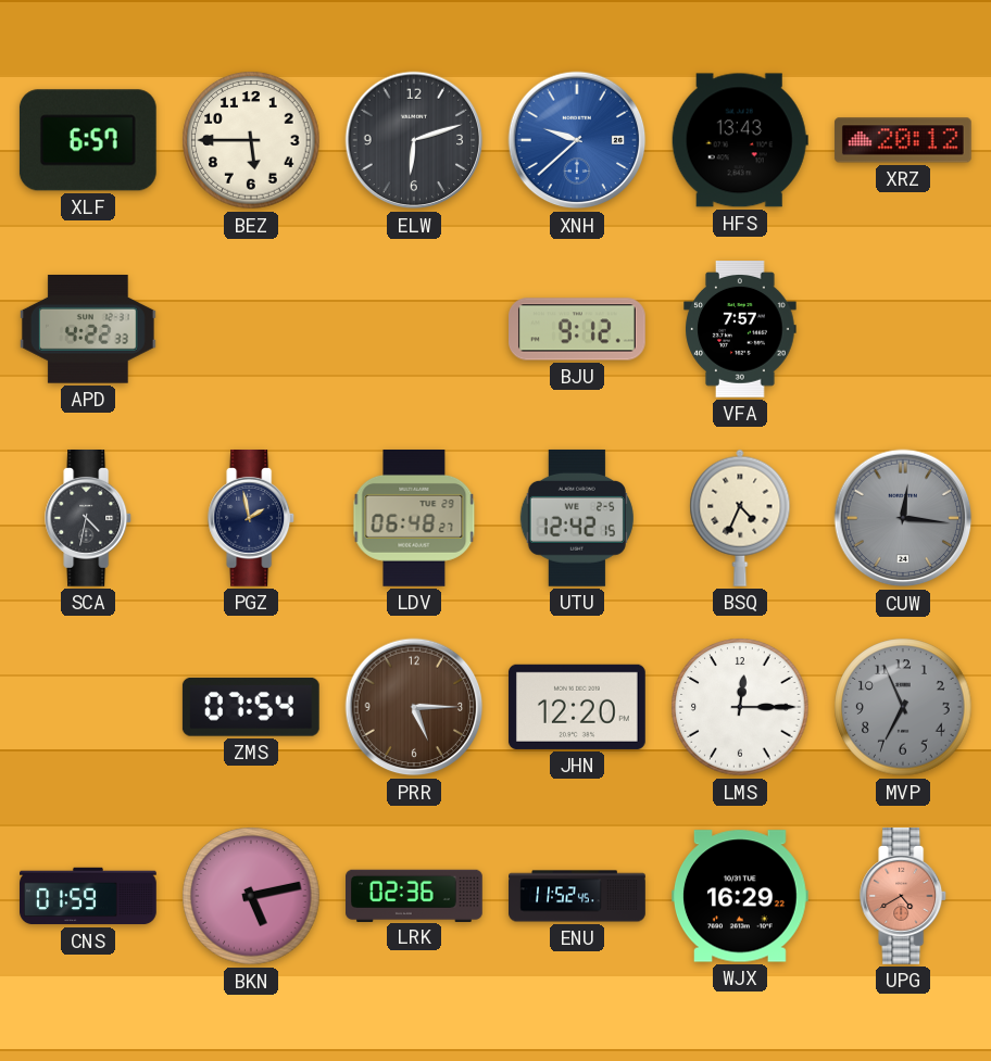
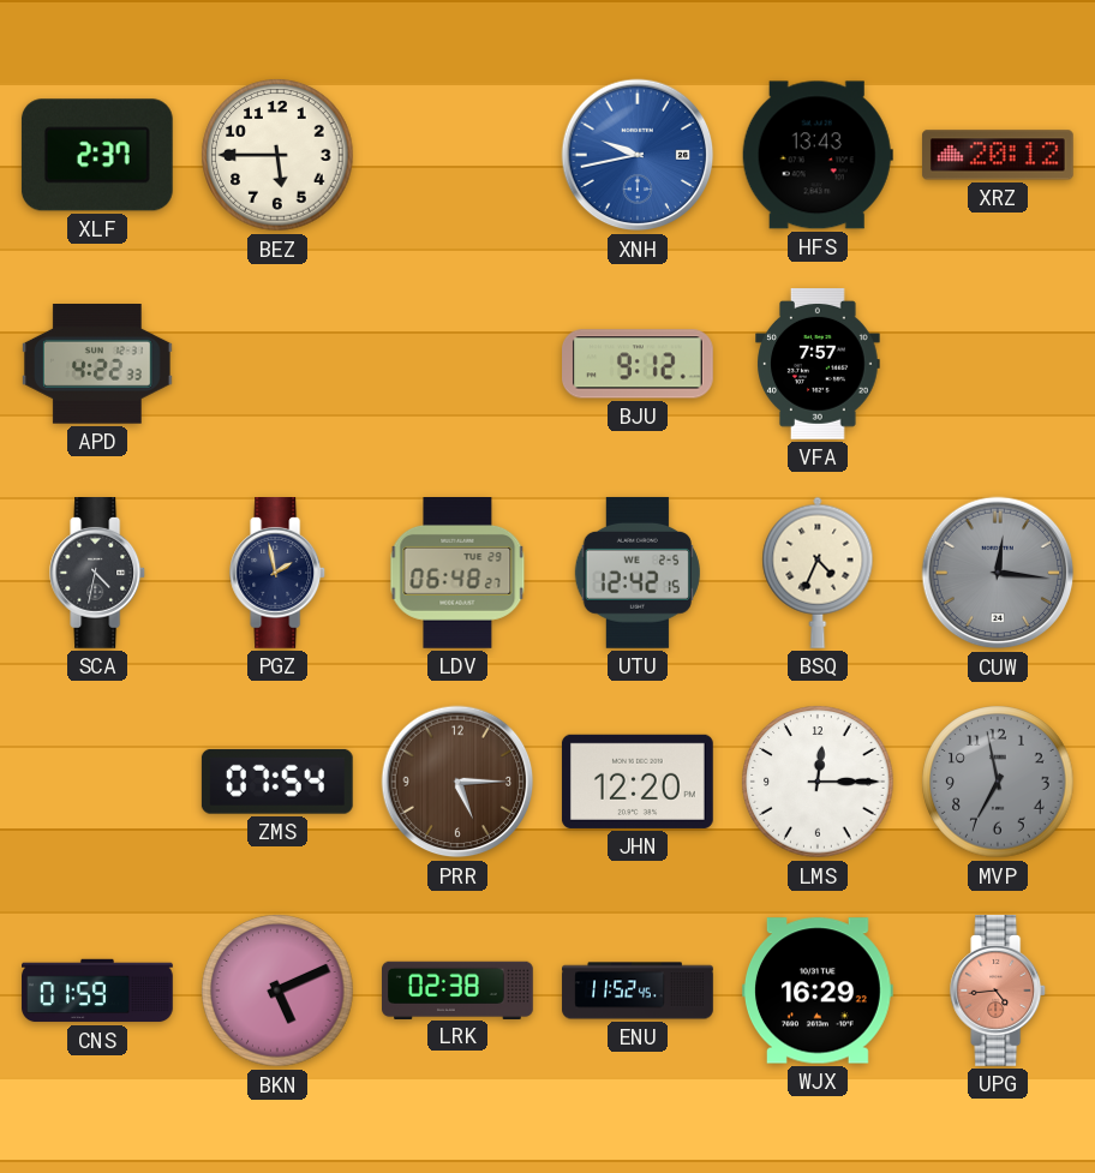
XLF: 6:57 -> 2:37 (97, 155)
ELW: 6:12 -> none (414, 140)
XNH: 9:38 -> 9:43 (638, 155)
MVP: 6:56 -> 6:58 (998, 782)
BKN: 5:13 -> 5:11 (277, 991)
LRK: 02:36 -> 02:38 (459, 989)
UPG: 4:40 -> 4:44 (999, 992)
